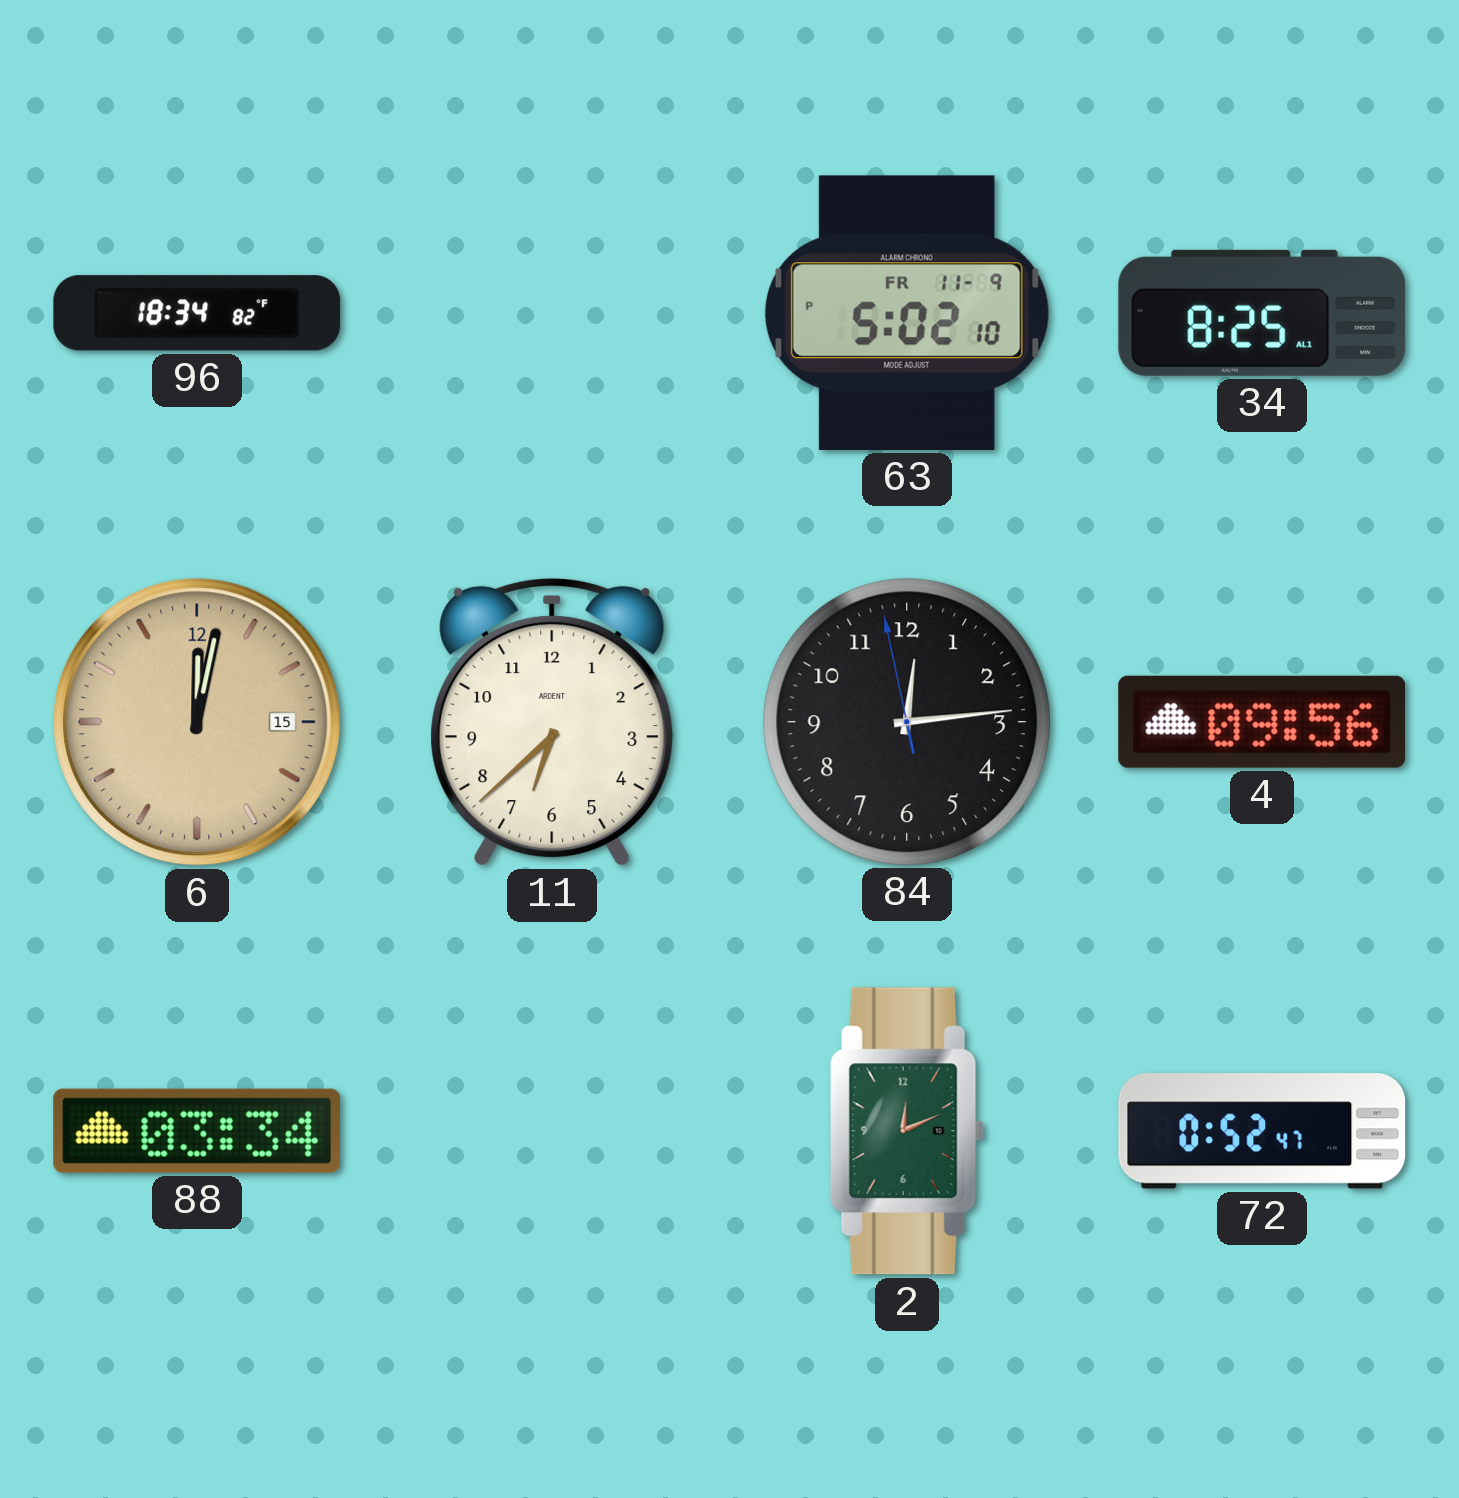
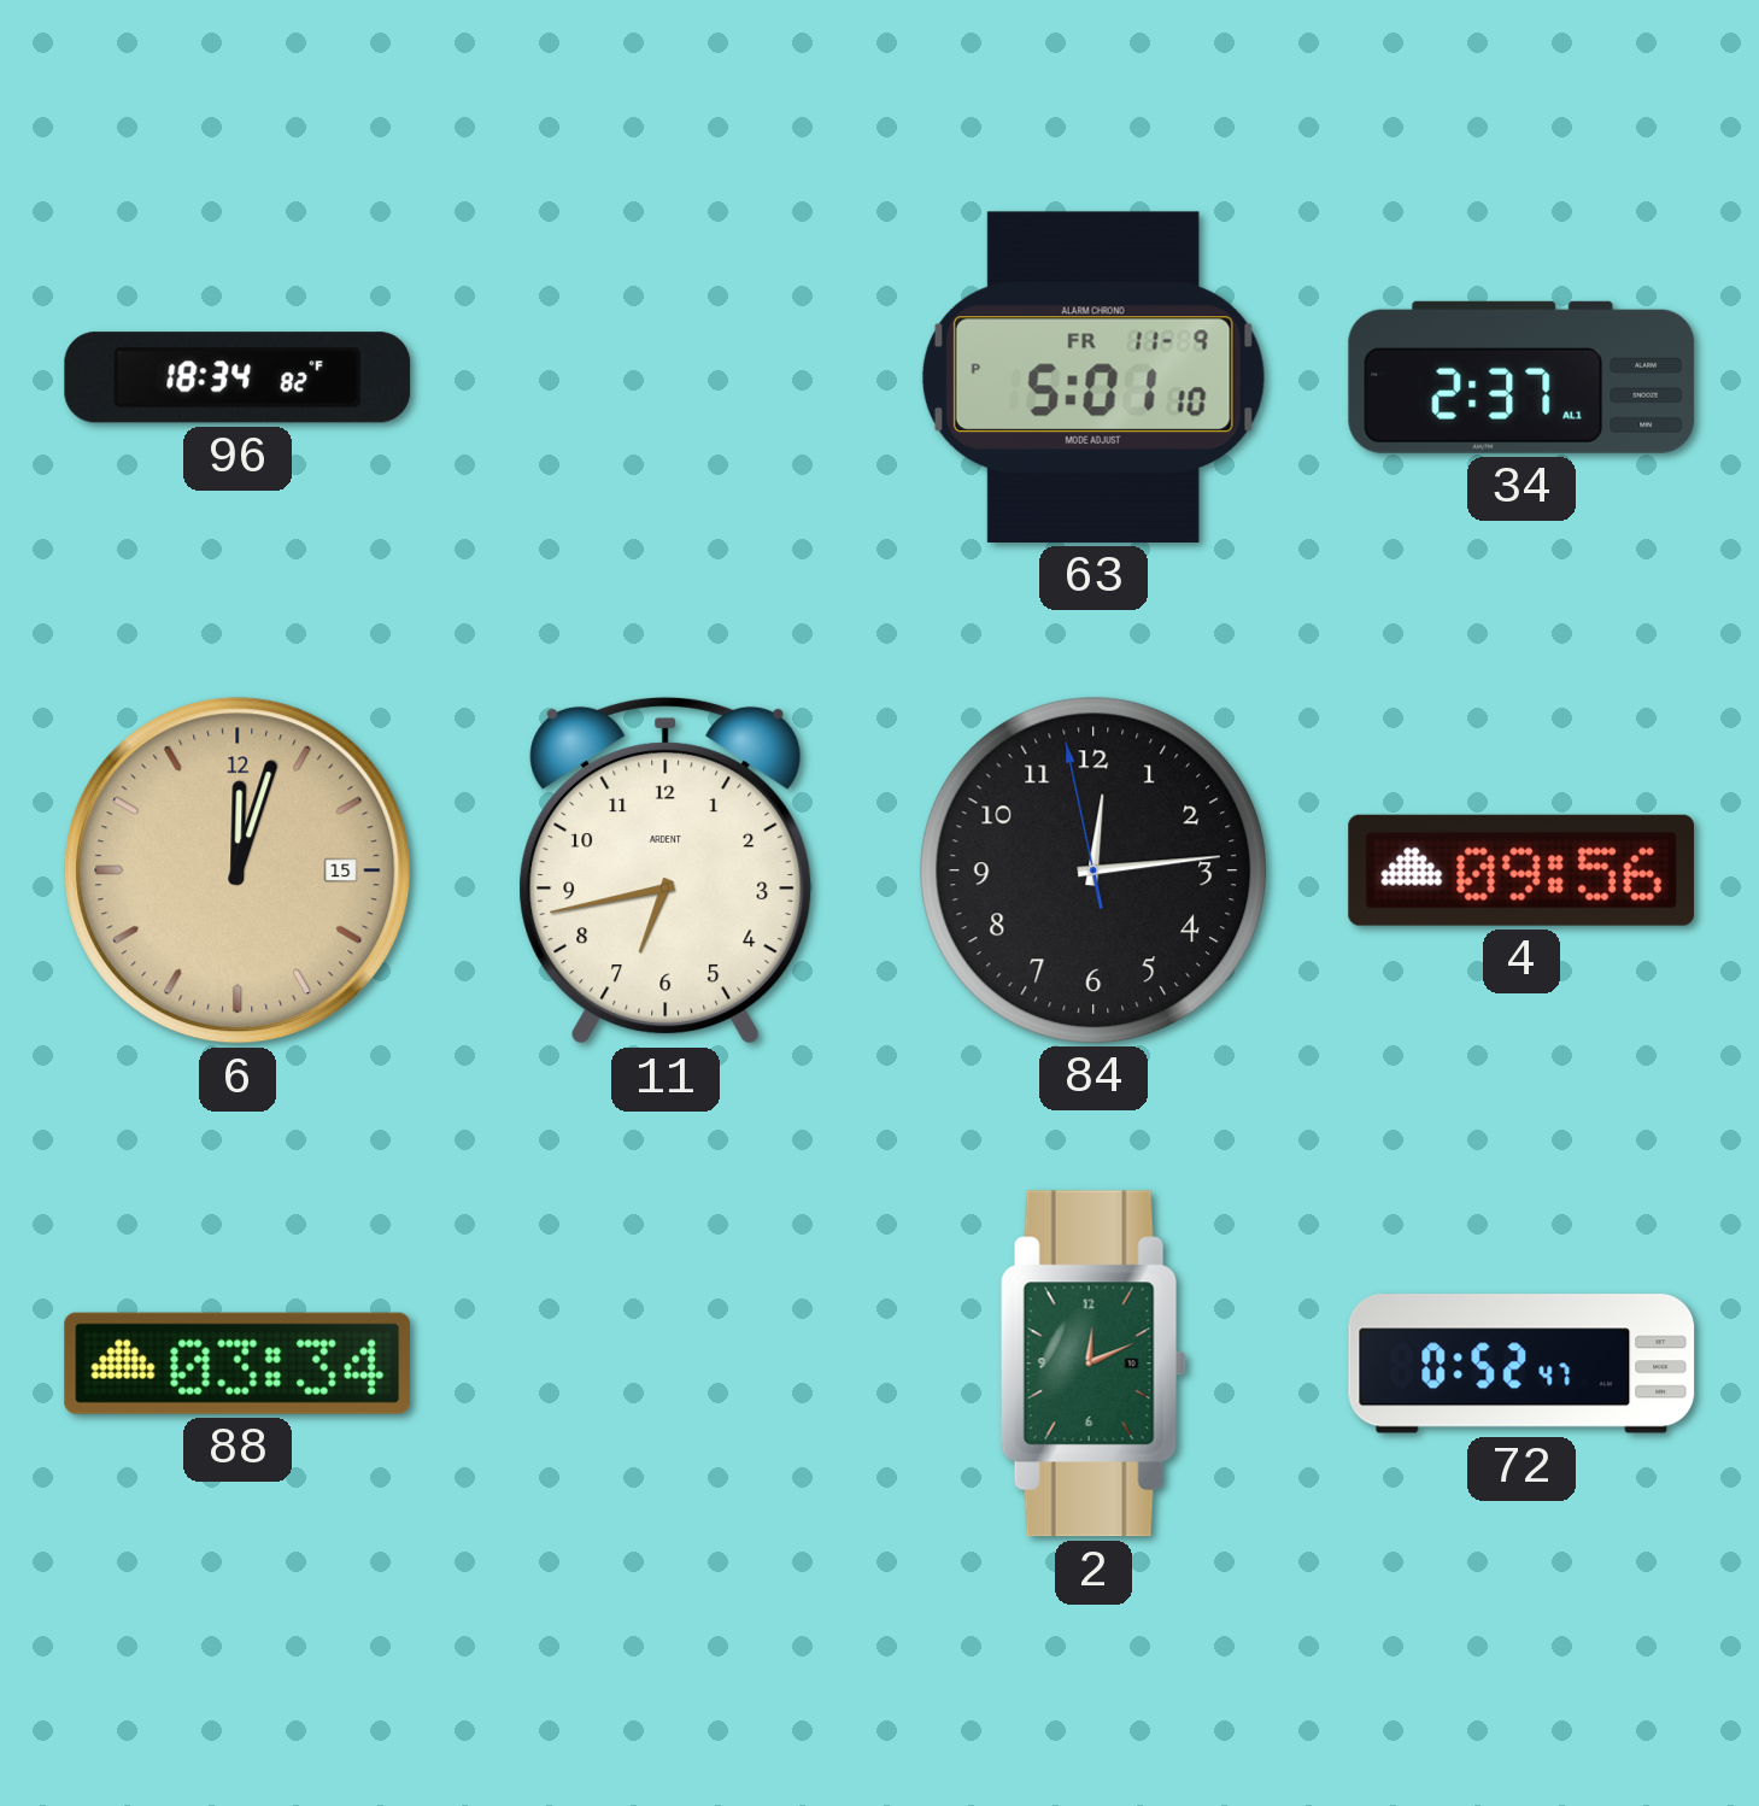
63: 5:02 -> 5:01 (1093, 377)
34: 8:25 -> 2:37 (1521, 377)
6: 12:02 -> 12:03 (238, 870)
11: 6:38 -> 6:43 (666, 870)
